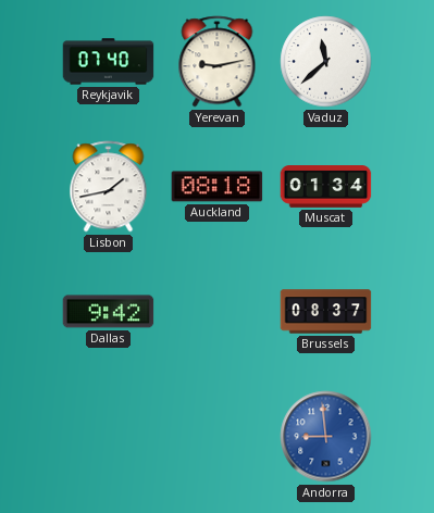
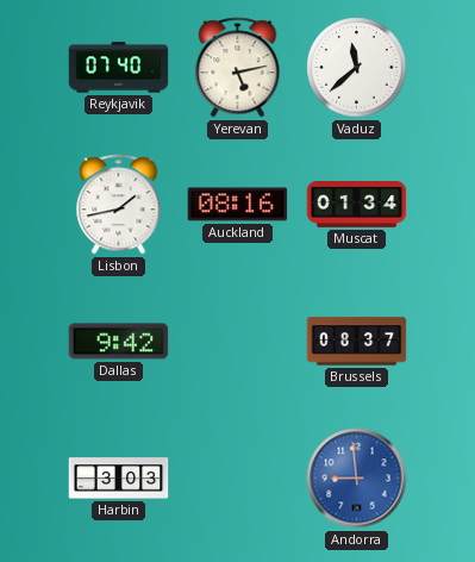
Yerevan: 9:13 -> 5:13 (238, 68)
Auckland: 08:18 -> 08:16 (238, 205)
Harbin: none -> 3:03 (119, 479)
